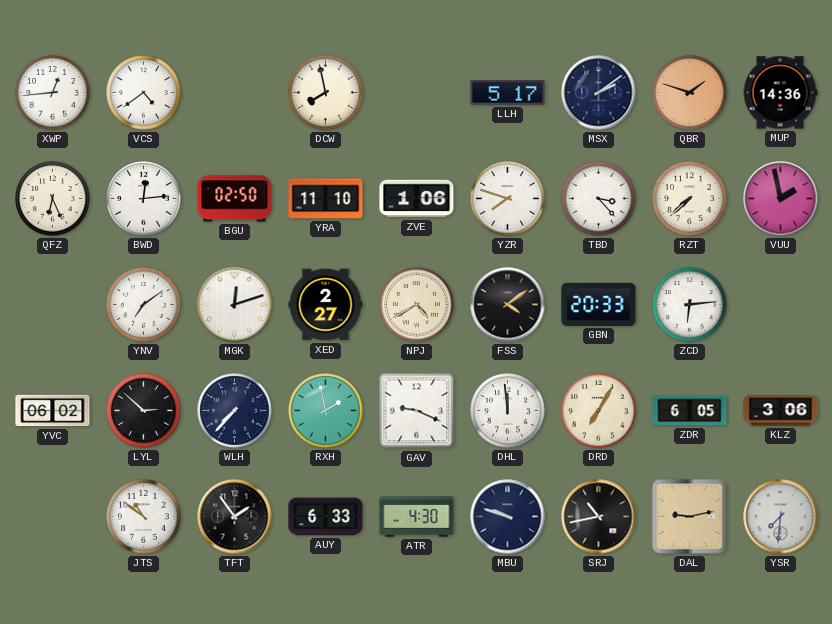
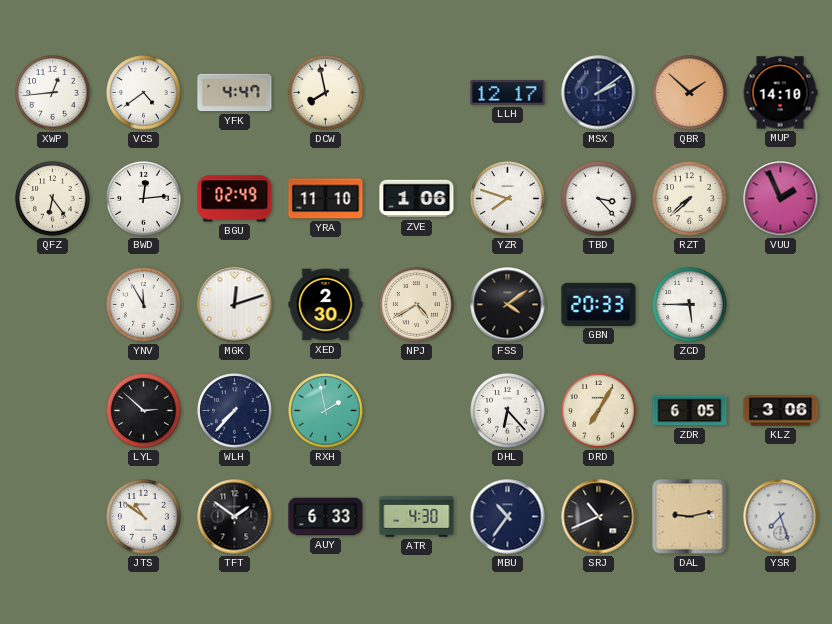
YFK: none -> 4:47 (235, 93)
LLH: 5:17 -> 12:17 (508, 93)
QBR: 1:48 -> 1:52 (690, 93)
MUP: 14:36 -> 14:10 (780, 93)
QFZ: 6:26 -> 6:24 (53, 199)
BGU: 02:50 -> 02:49 (235, 199)
VUU: 1:58 -> 1:56 (781, 199)
YNV: 7:09 -> 11:55 (144, 305)
XED: 2:27 -> 2:30 (326, 305)
ZCD: 6:14 -> 5:45 (690, 305)
YVC: 06:02 -> none (53, 411)
GAV: 9:19 -> none (417, 411)
DHL: 11:59 -> 6:23 (508, 411)
TFT: 1:54 -> 1:51 (235, 517)
MBU: 9:48 -> 10:36 (508, 517)
SRJ: 10:43 -> 10:41 (599, 517)
YSR: 7:31 -> 7:27 (781, 517)
